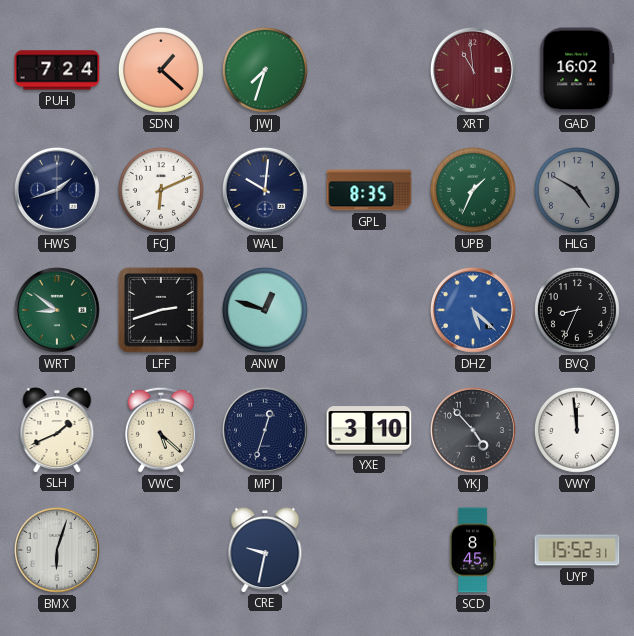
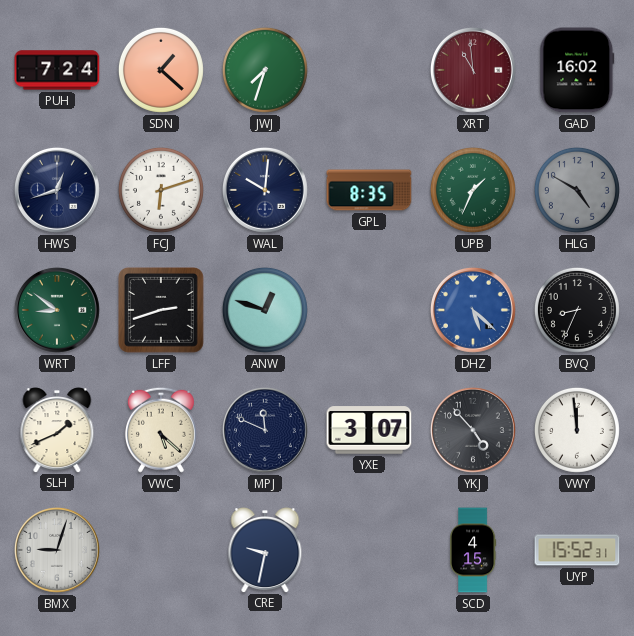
HWS: 1:42 -> 12:42 (57, 190)
FCJ: 6:11 -> 6:12 (161, 190)
MPJ: 12:33 -> 11:49 (265, 430)
YXE: 3:10 -> 3:07 (369, 430)
BMX: 6:03 -> 9:03 (57, 550)
SCD: 8:45 -> 4:15 (473, 550)
